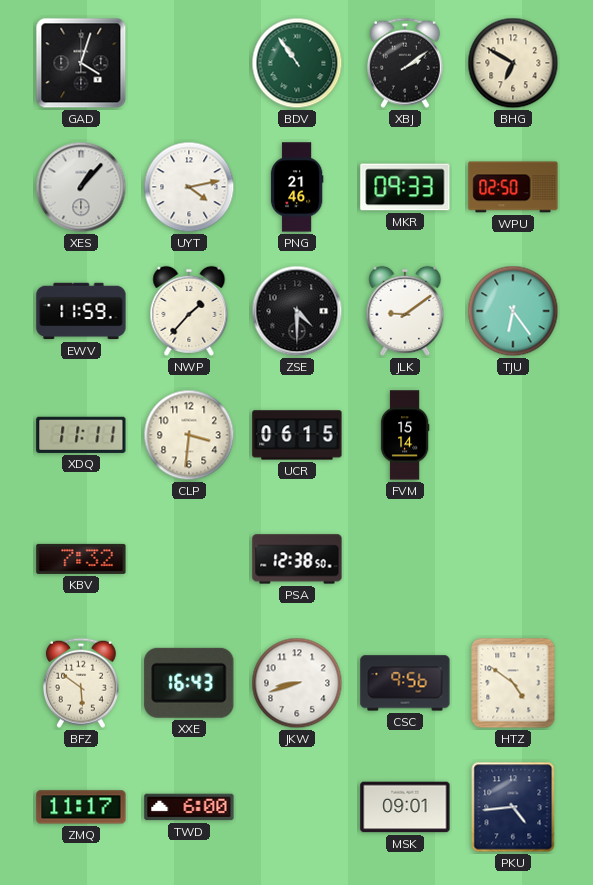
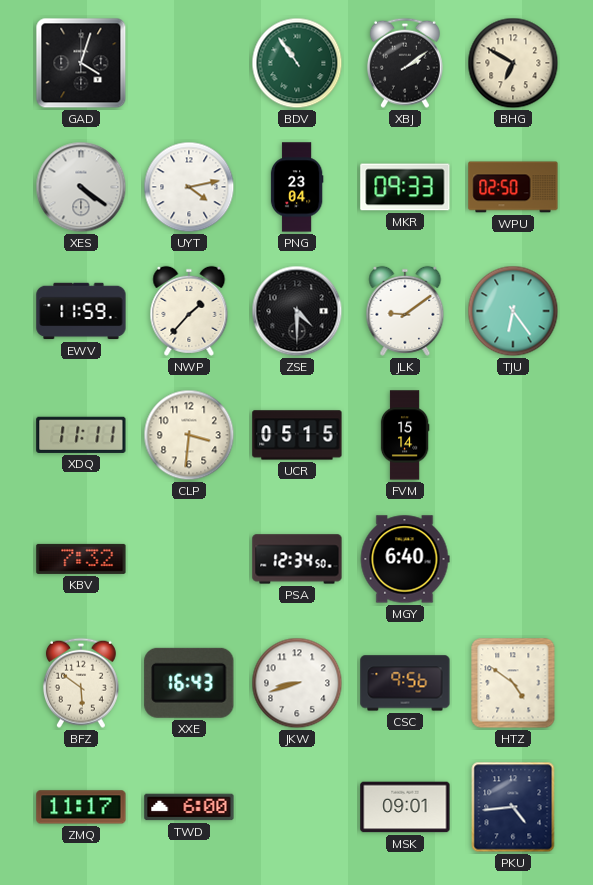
XES: 1:07 -> 4:21 (81, 187)
PNG: 21:46 -> 23:04 (297, 187)
UCR: 06:15 -> 05:15 (297, 435)
PSA: 12:38 -> 12:34 (297, 559)
MGY: none -> 6:40 (405, 559)
